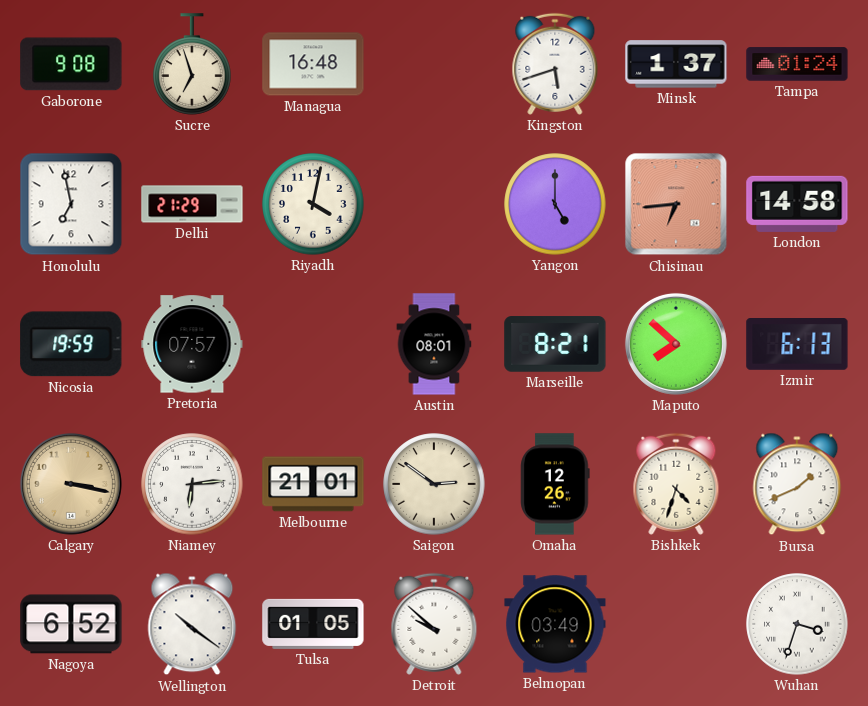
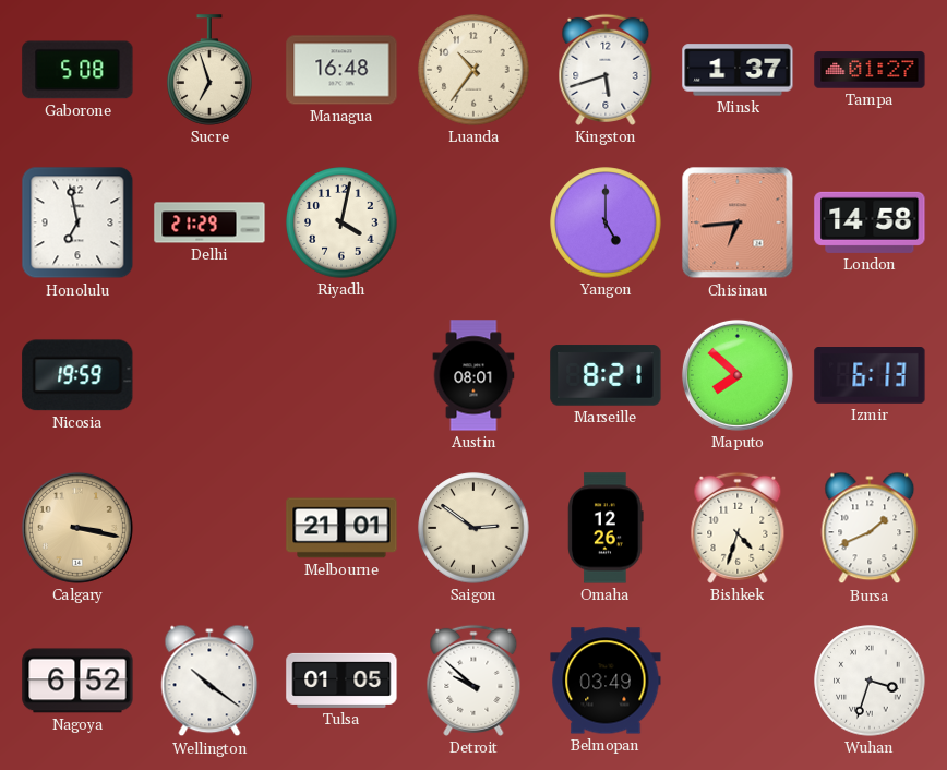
Gaborone: 9:08 -> 5:08 (77, 70)
Luanda: none -> 10:36 (474, 70)
Tampa: 01:24 -> 01:27 (870, 70)
Pretoria: 07:57 -> none (192, 344)
Niamey: 6:14 -> none (192, 484)
